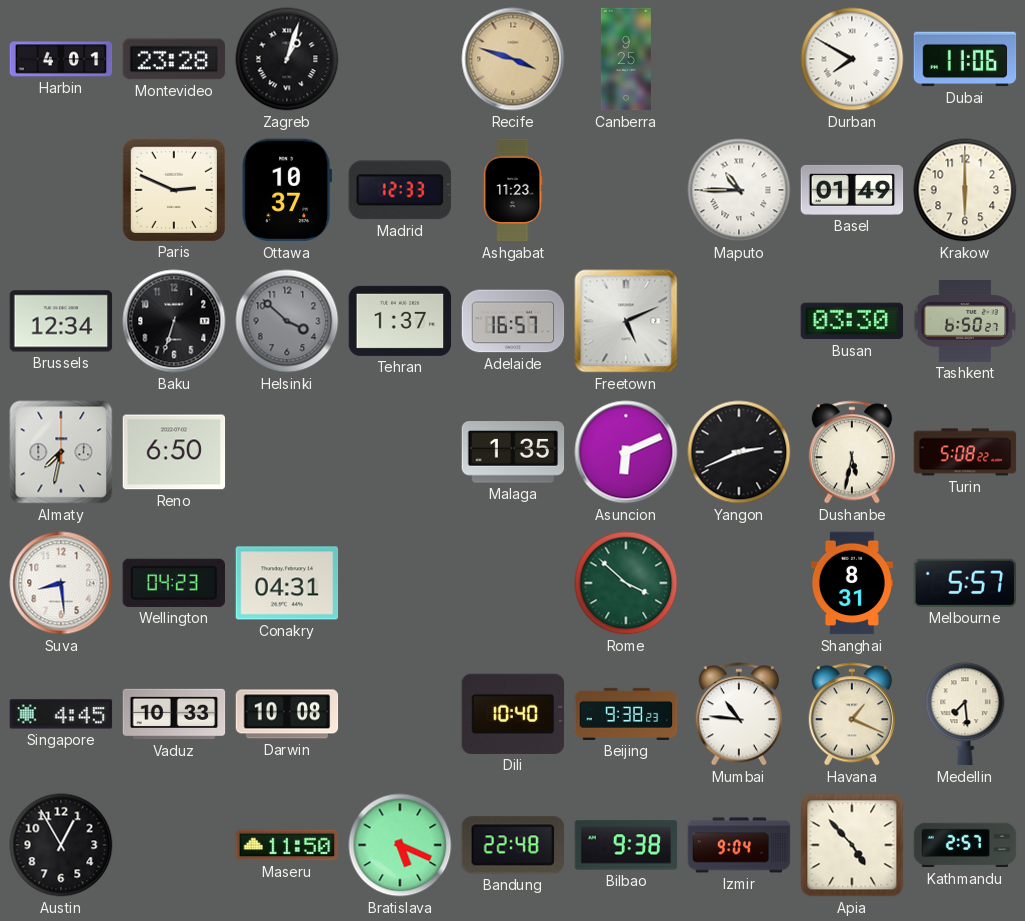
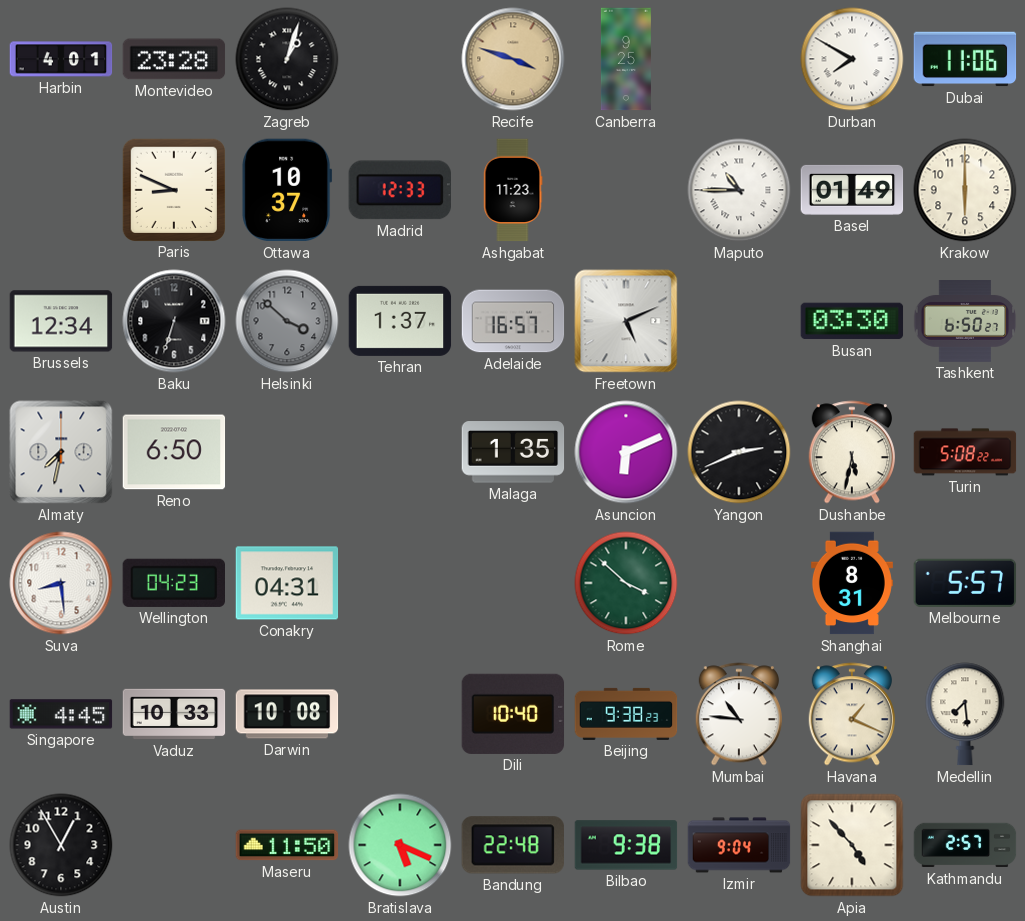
Paris: 2:49 -> 8:49 (173, 189)
